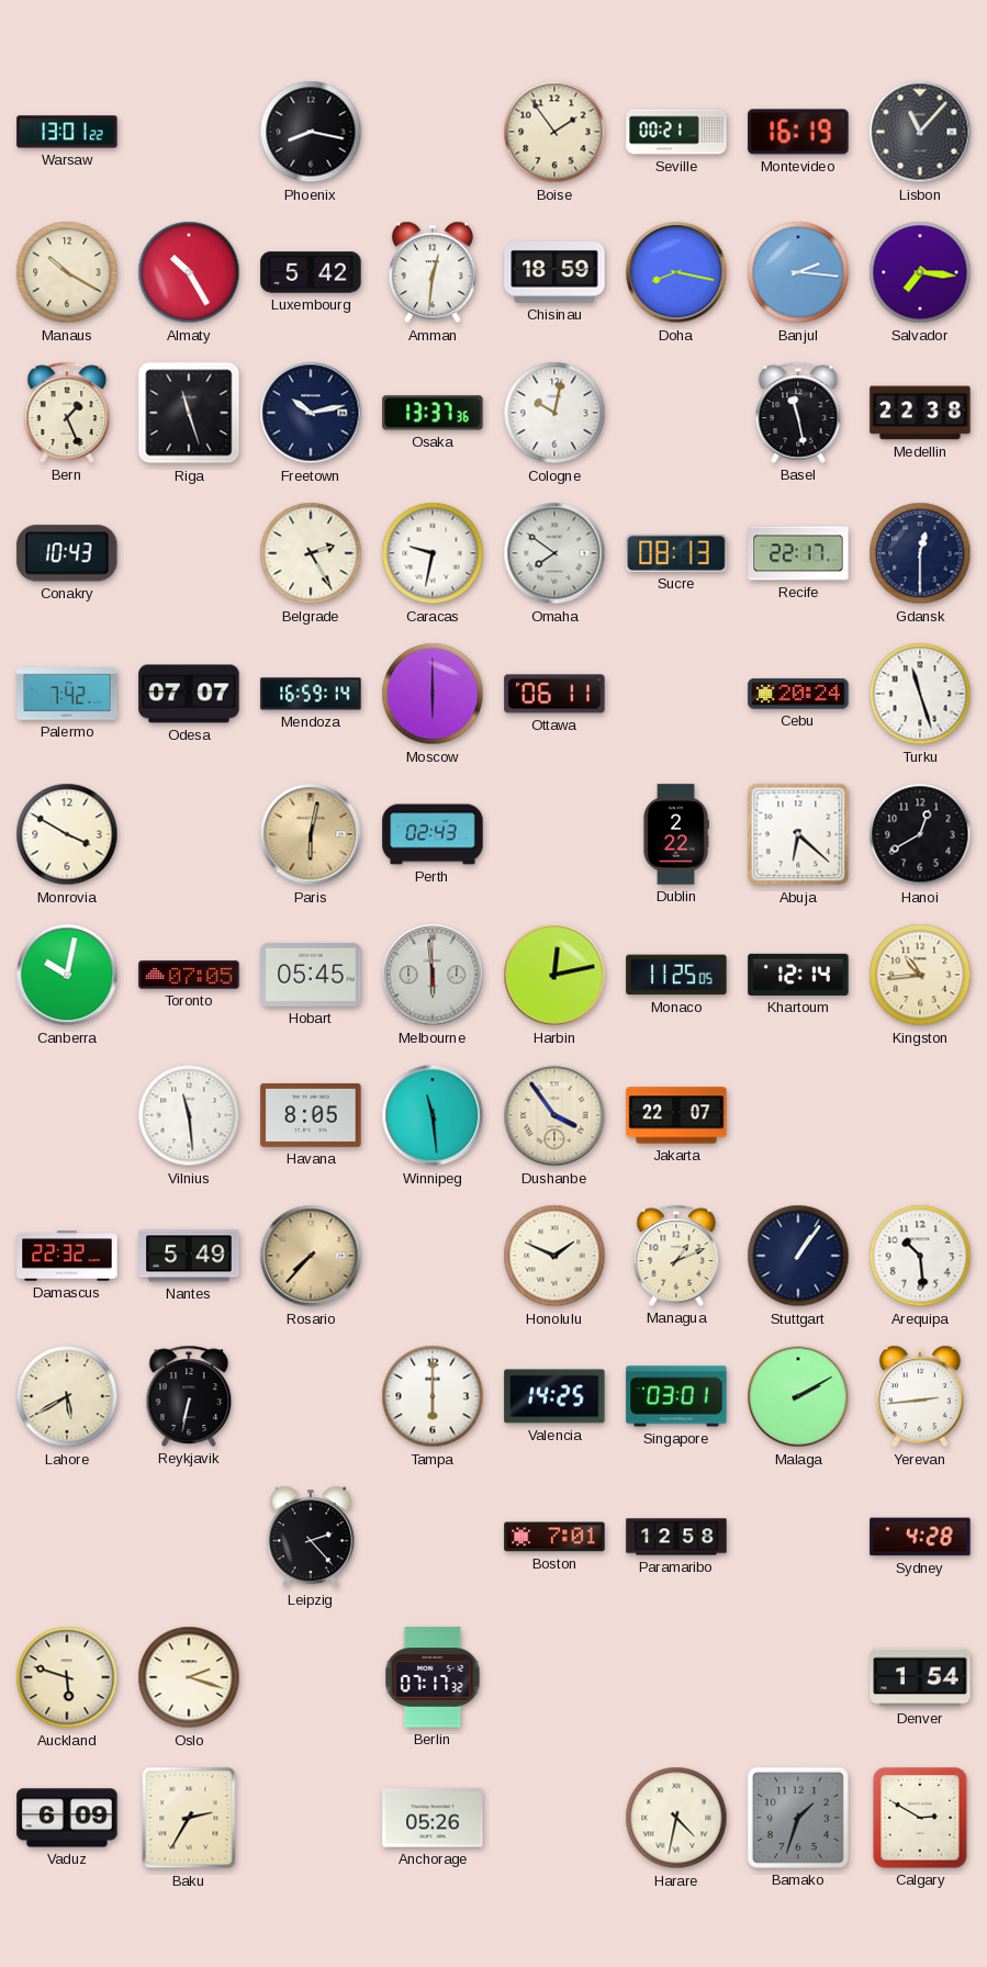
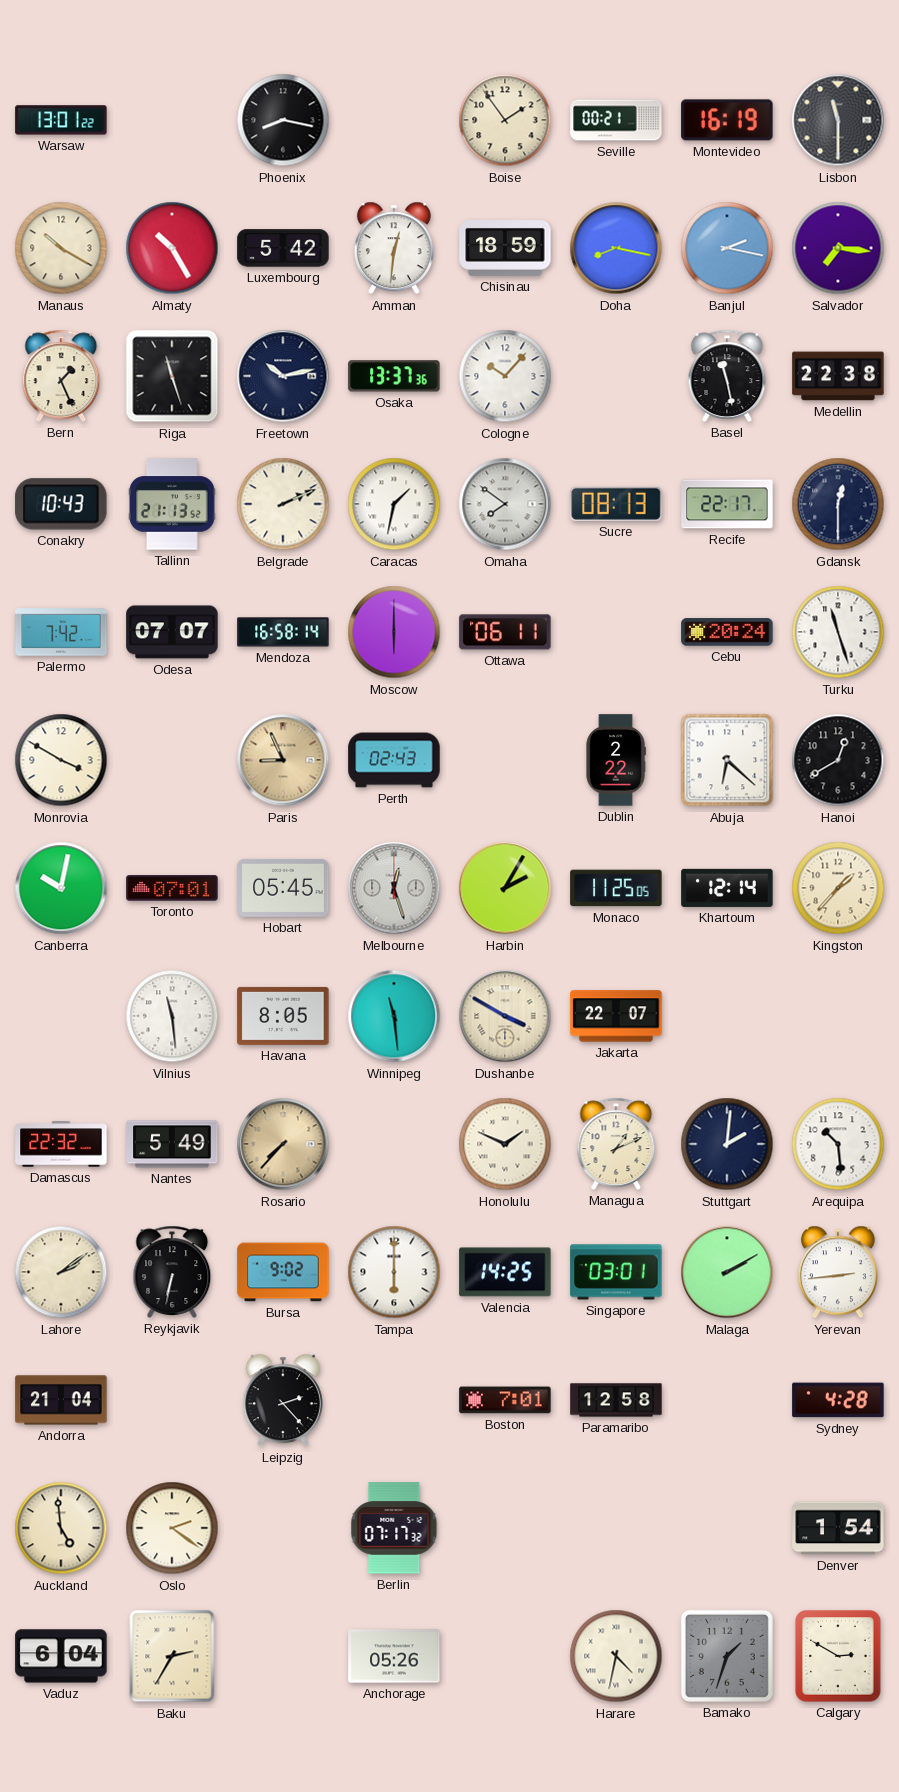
Lisbon: 11:07 -> 11:30 (838, 120)
Banjul: 2:16 -> 2:17 (727, 248)
Cologne: 10:02 -> 10:07 (505, 376)
Tallinn: none -> 21:13 (173, 504)
Belgrade: 2:25 -> 2:11 (283, 504)
Caracas: 9:32 -> 1:32 (394, 504)
Mendoza: 16:59 -> 16:58 (283, 632)
Paris: 6:02 -> 8:56 (283, 760)
Toronto: 07:05 -> 07:01 (172, 888)
Melbourne: 5:59 -> 12:27 (394, 888)
Harbin: 12:13 -> 2:05 (505, 888)
Kingston: 10:44 -> 1:37 (838, 888)
Dushanbe: 3:54 -> 3:50 (505, 1016)
Stuttgart: 1:06 -> 2:01 (727, 1144)
Lahore: 5:40 -> 2:09 (61, 1272)
Bursa: none -> 9:02 (283, 1272)
Andorra: none -> 21:04 (61, 1400)
Auckland: 5:48 -> 4:59 (61, 1528)
Oslo: 2:18 -> 2:21 (172, 1528)
Vaduz: 6:09 -> 6:04 (61, 1656)
